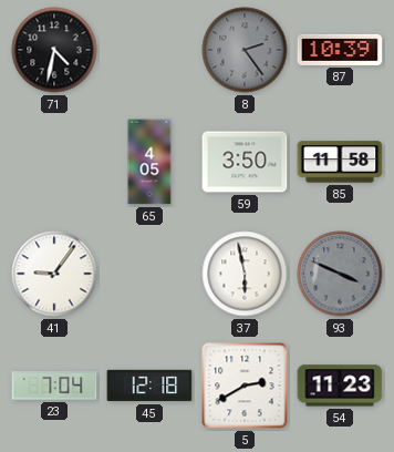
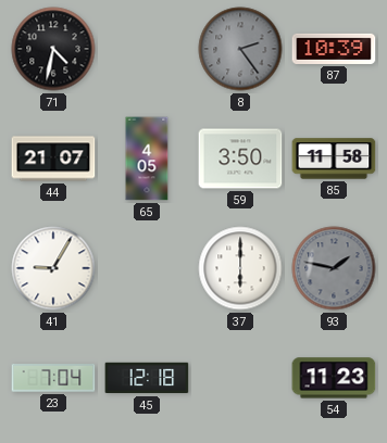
44: none -> 21:07 (53, 159)
41: 9:06 -> 9:05 (53, 268)
37: 5:58 -> 6:00 (240, 268)
93: 3:49 -> 1:47 (334, 268)
5: 2:40 -> none (245, 386)
